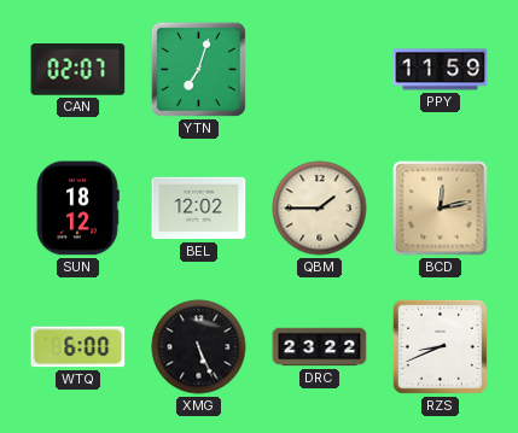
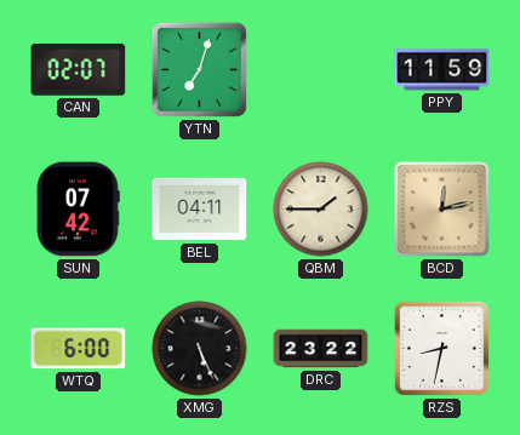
SUN: 18:12 -> 07:42 (78, 210)
BEL: 12:02 -> 04:11 (200, 210)
RZS: 8:41 -> 8:32 (441, 348)
